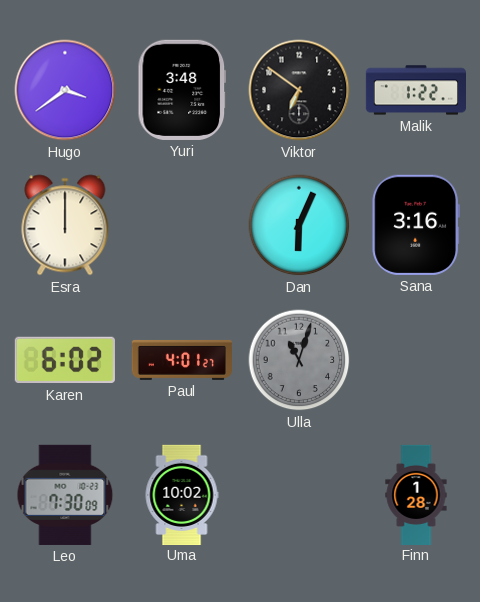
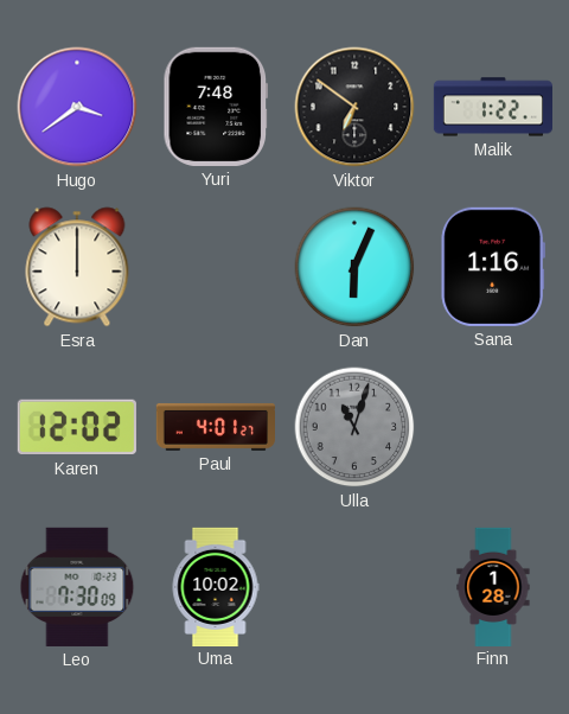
Yuri: 3:48 -> 7:48 (215, 107)
Sana: 3:16 -> 1:16 (492, 267)
Karen: 6:02 -> 12:02 (77, 427)
